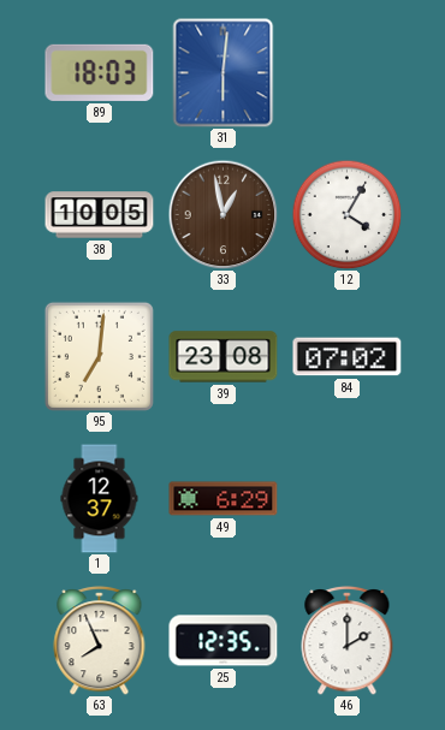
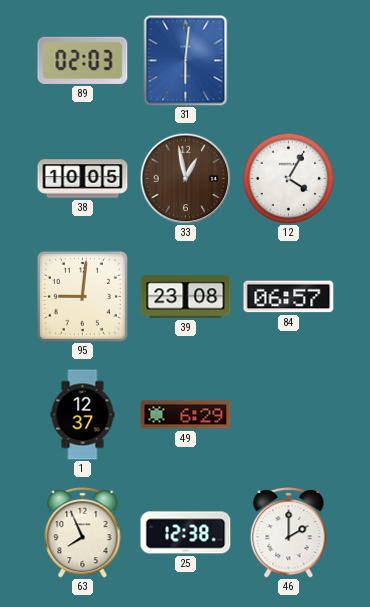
89: 18:03 -> 02:03 (83, 60)
95: 7:01 -> 9:01 (82, 296)
84: 07:02 -> 06:57 (289, 297)
25: 12:35 -> 12:38 (186, 533)
